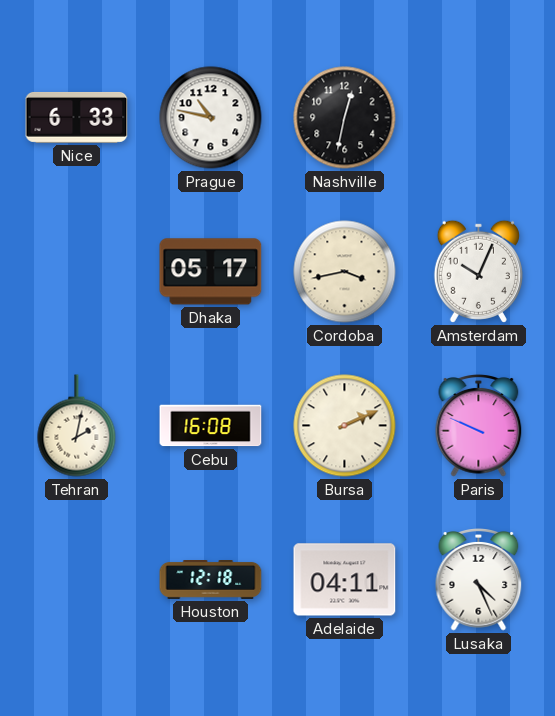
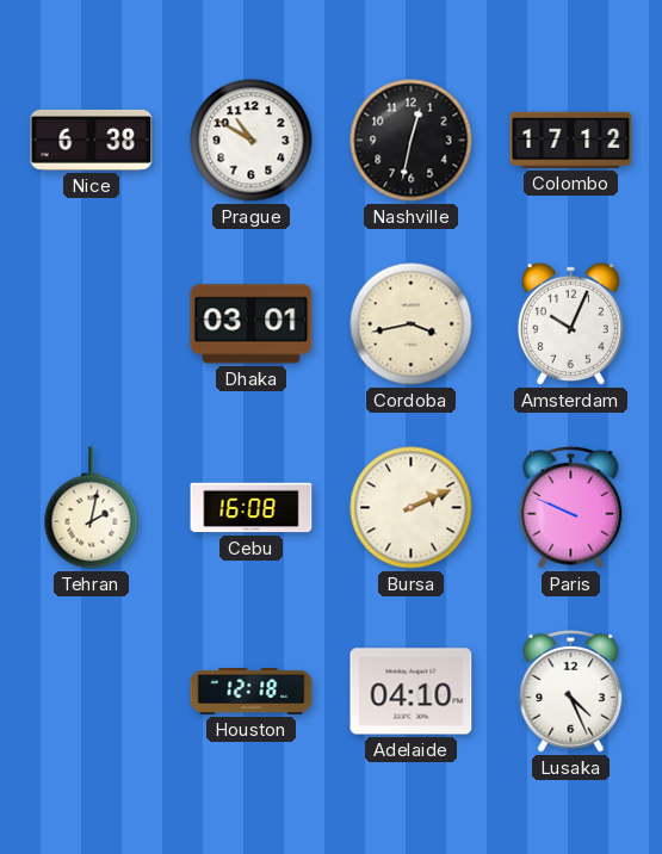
Nice: 6:33 -> 6:38 (92, 140)
Prague: 10:47 -> 10:50 (252, 141)
Colombo: none -> 17:12 (571, 140)
Dhaka: 05:17 -> 03:01 (252, 324)
Adelaide: 04:11 -> 04:10 (412, 692)
